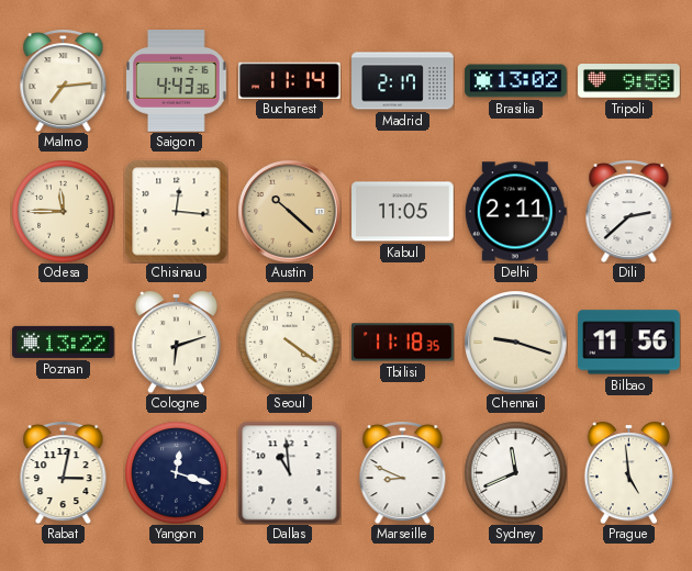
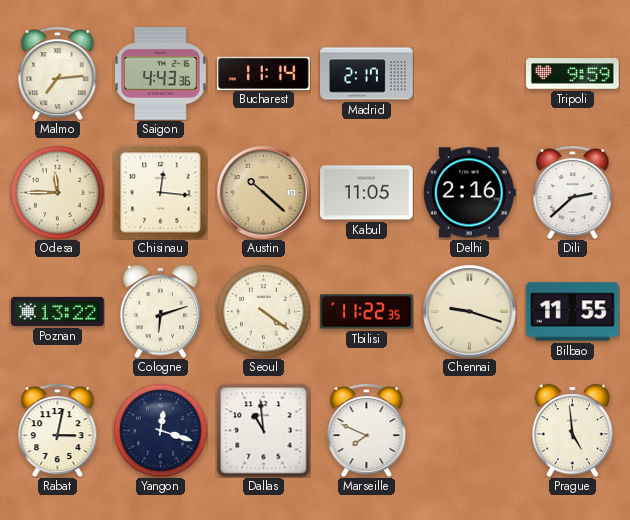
Brasilia: 13:02 -> none (516, 81)
Tripoli: 9:58 -> 9:59 (573, 74)
Delhi: 2:11 -> 2:16 (469, 193)
Tbilisi: 11:18 -> 11:22 (367, 312)
Bilbao: 11:56 -> 11:55 (573, 312)
Marseille: 8:49 -> 7:49 (367, 430)
Sydney: 11:41 -> none (515, 472)
